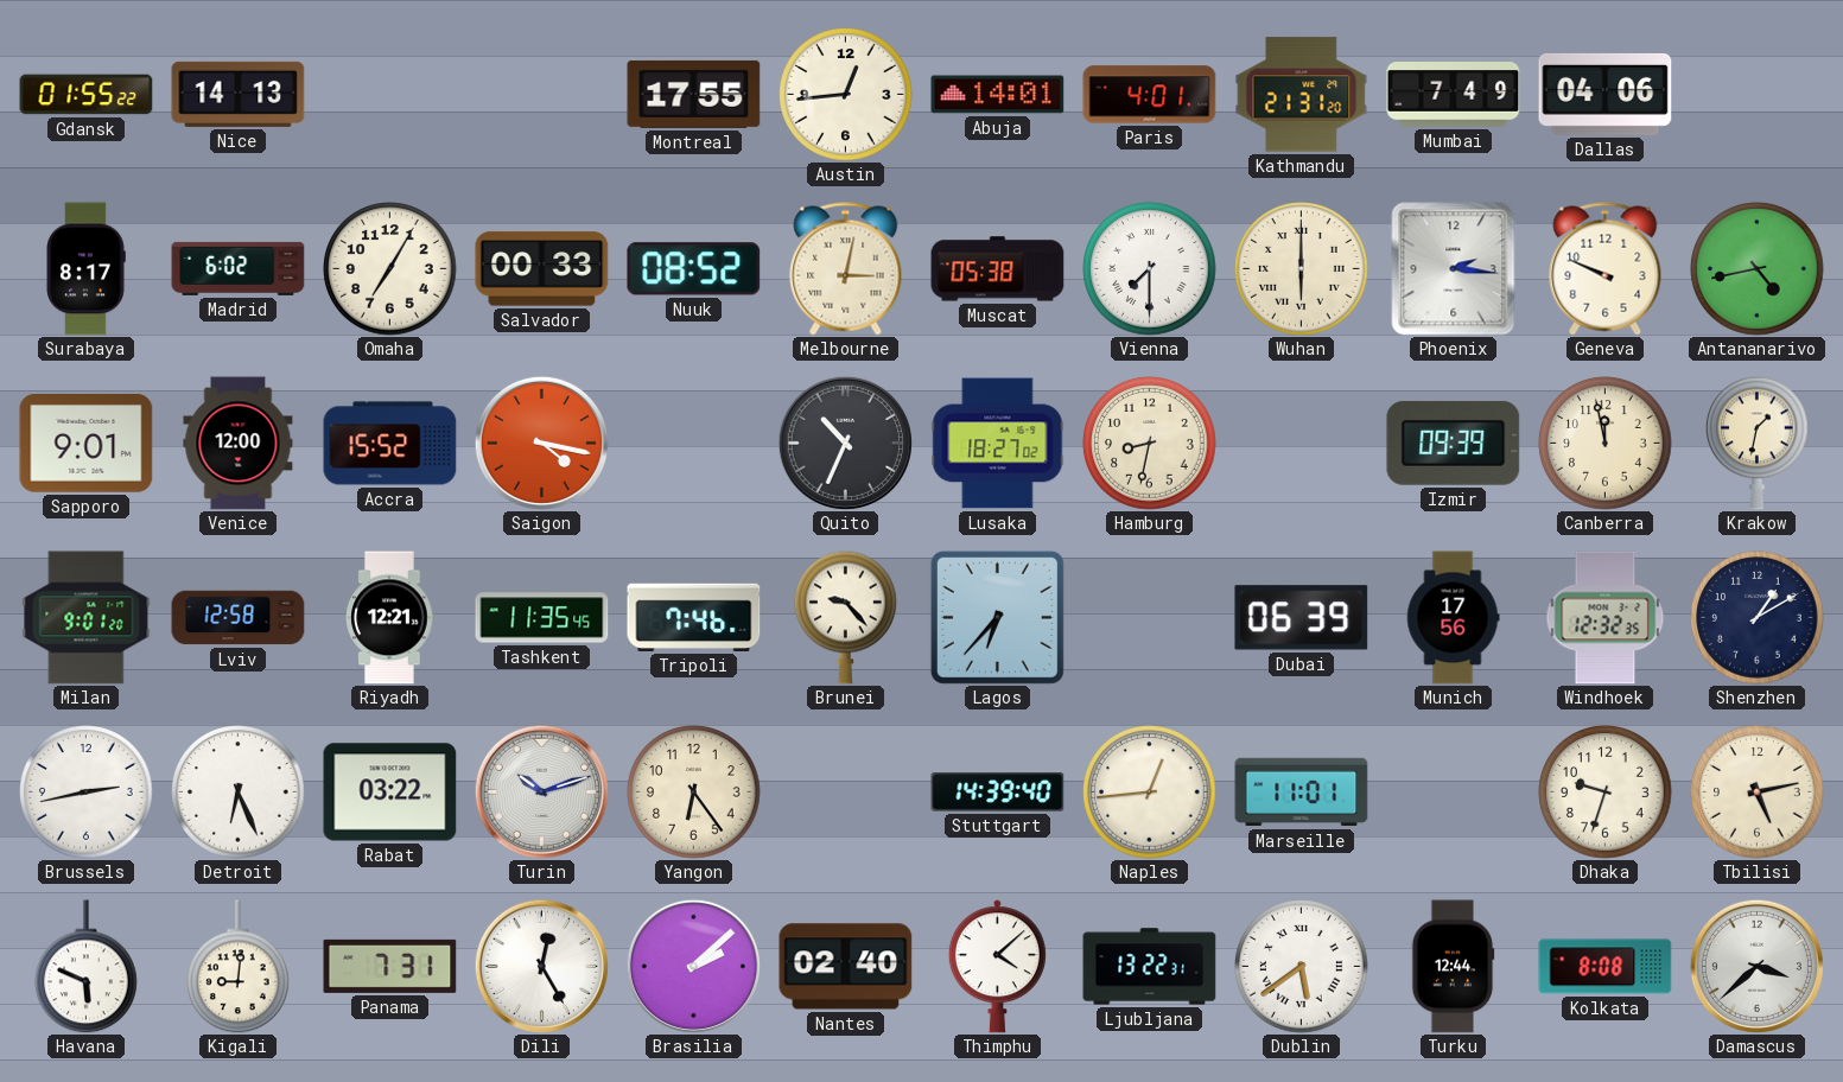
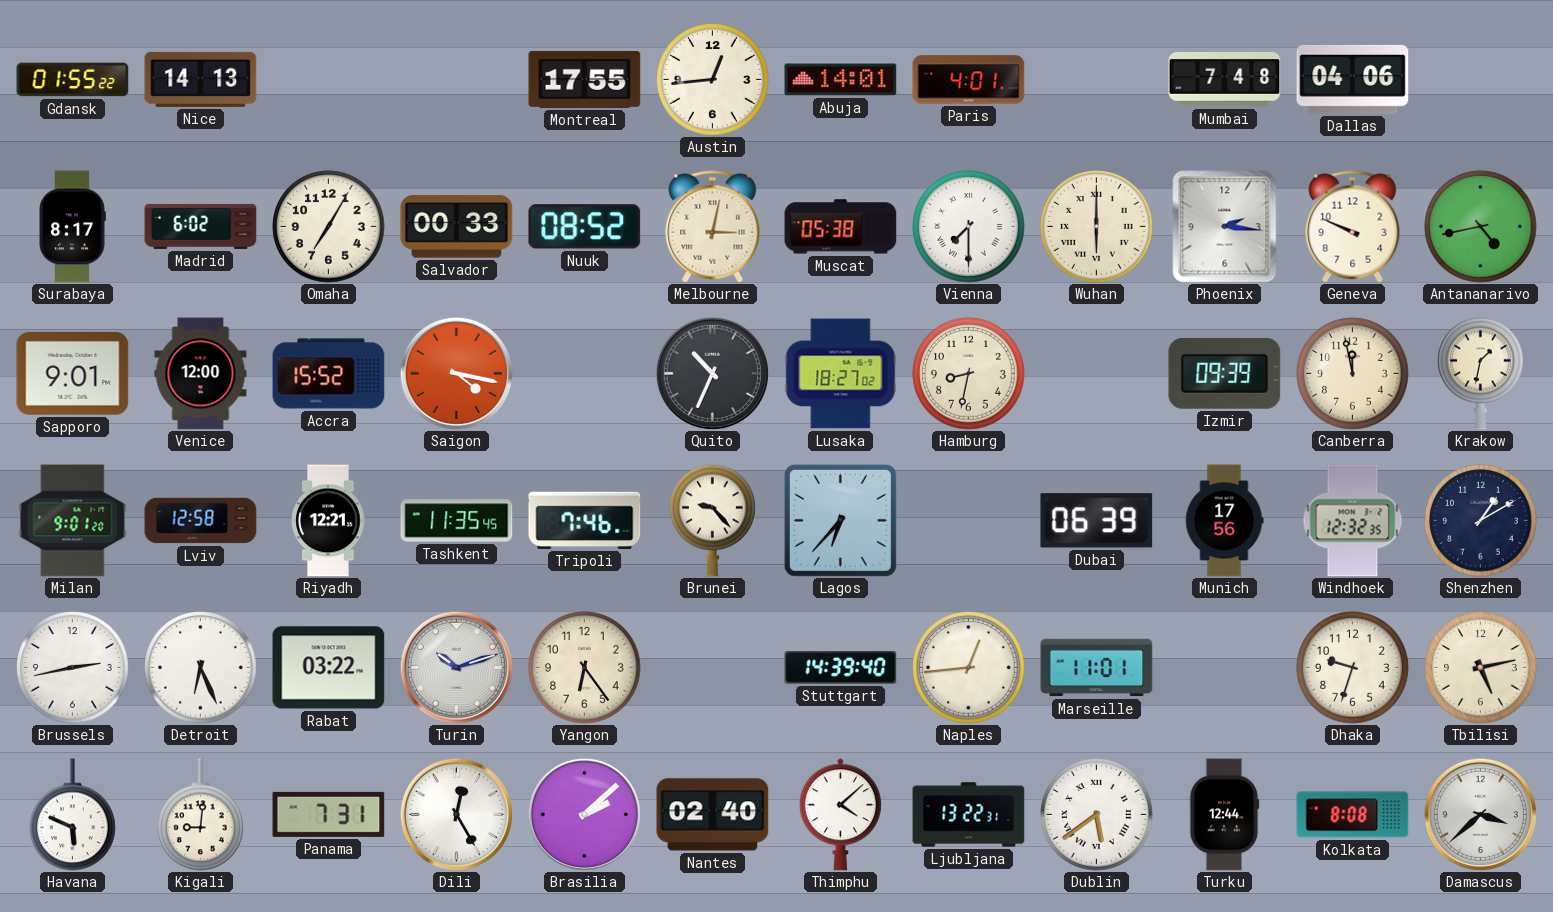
Kathmandu: 21:31 -> none (1302, 95)
Mumbai: 7:49 -> 7:48 (1225, 80)
